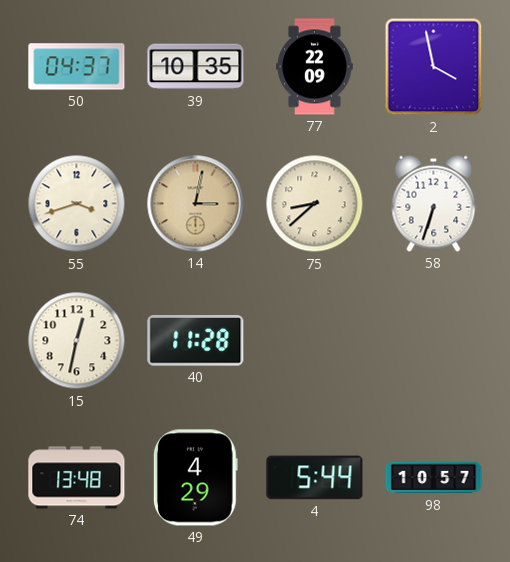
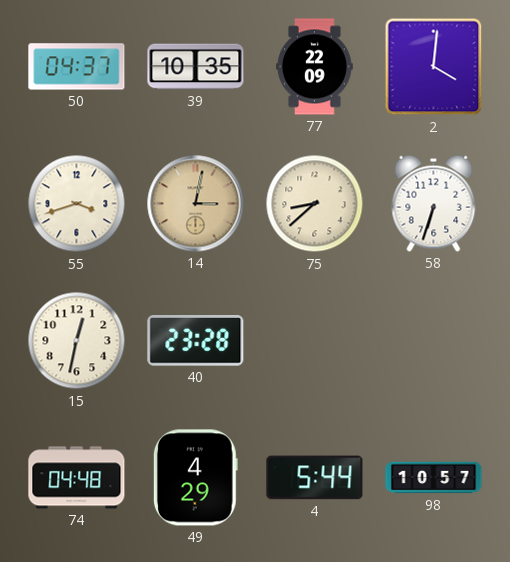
2: 3:58 -> 4:01 (434, 67)
40: 11:28 -> 23:28 (196, 341)
74: 13:48 -> 04:48 (77, 478)
